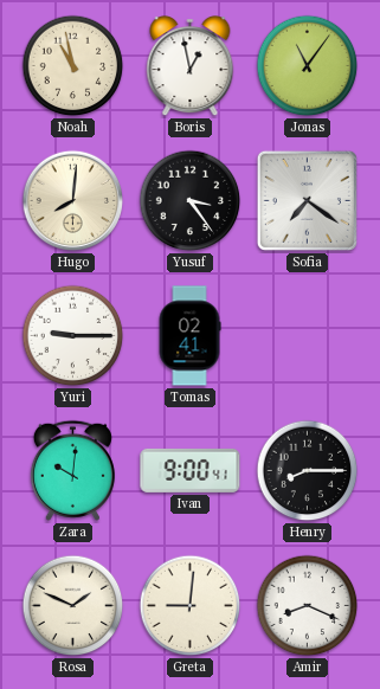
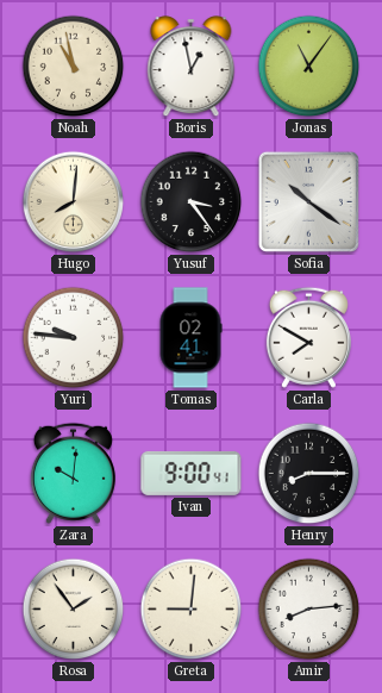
Sofia: 7:21 -> 10:21 (308, 201)
Yuri: 9:15 -> 9:46 (74, 338)
Carla: none -> 7:50 (308, 337)
Rosa: 1:49 -> 1:54 (74, 610)
Amir: 8:19 -> 8:14 (309, 610)
